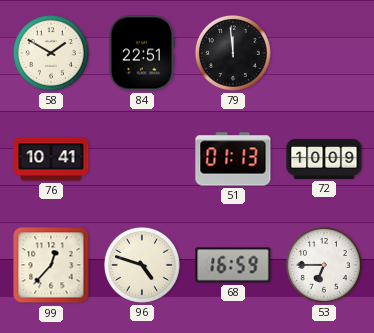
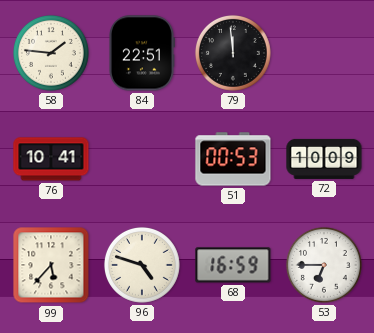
58: 1:50 -> 1:46 (51, 53)
51: 01:13 -> 00:53 (233, 159)
99: 12:37 -> 5:37 (51, 265)
